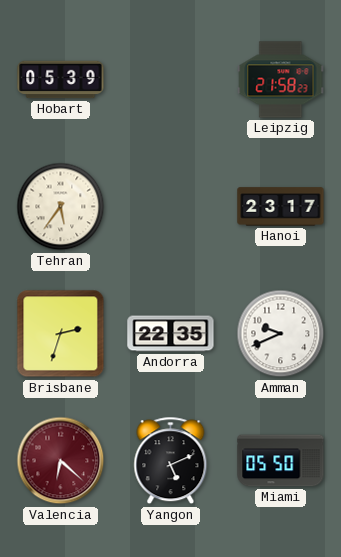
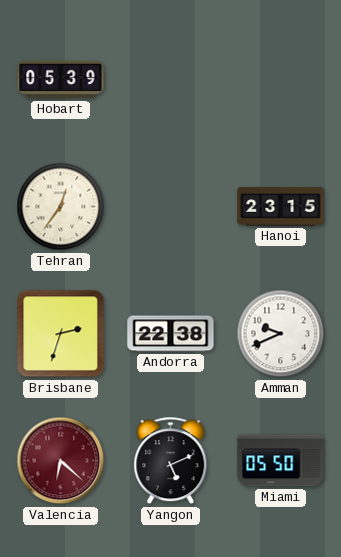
Leipzig: 21:58 -> none (281, 80)
Tehran: 5:36 -> 12:36 (61, 207)
Hanoi: 23:17 -> 23:15 (281, 207)
Andorra: 22:35 -> 22:38 (171, 334)
